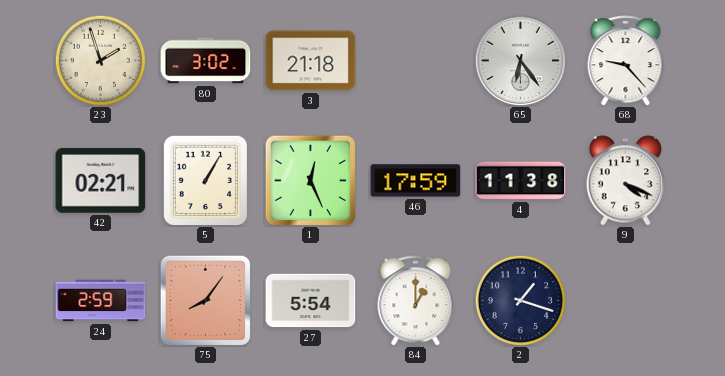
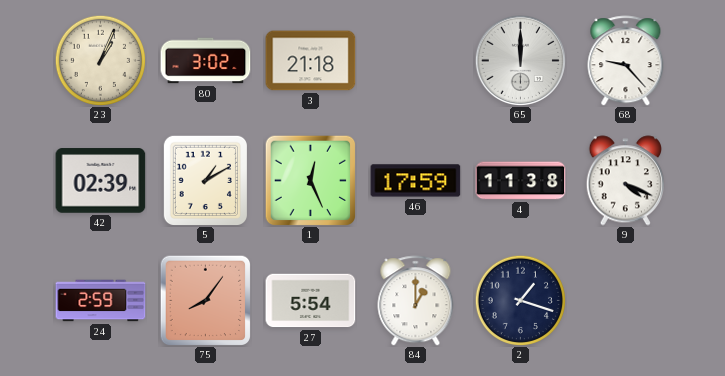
23: 1:57 -> 1:04 (100, 60)
65: 6:24 -> 12:00 (520, 60)
42: 02:21 -> 02:39 (101, 181)
5: 1:05 -> 1:10 (205, 180)
